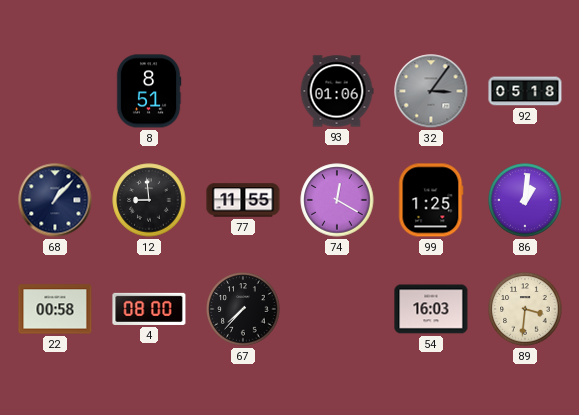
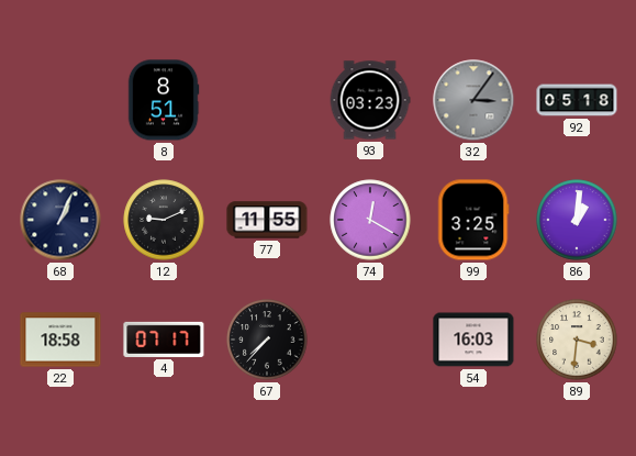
93: 01:06 -> 03:23 (370, 100)
68: 1:07 -> 1:04 (60, 220)
12: 8:59 -> 9:11 (164, 220)
99: 1:25 -> 3:25 (473, 220)
22: 00:58 -> 18:58 (60, 340)
4: 08:00 -> 07:17 (164, 340)
